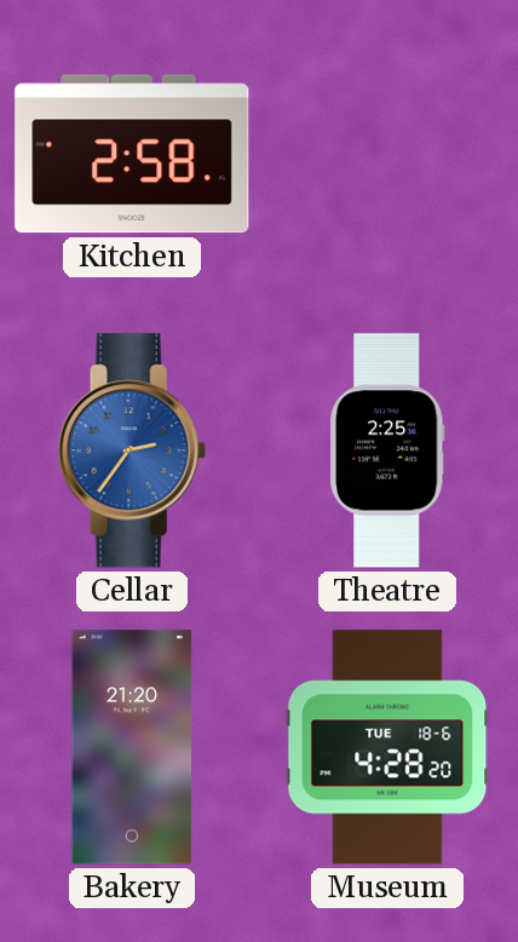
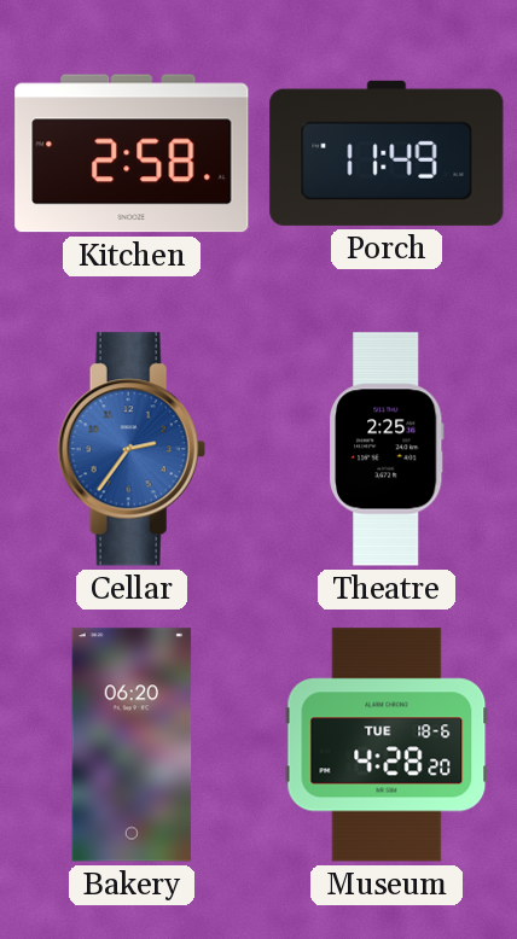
Porch: none -> 11:49 (387, 153)
Bakery: 21:20 -> 06:20 (132, 745)
